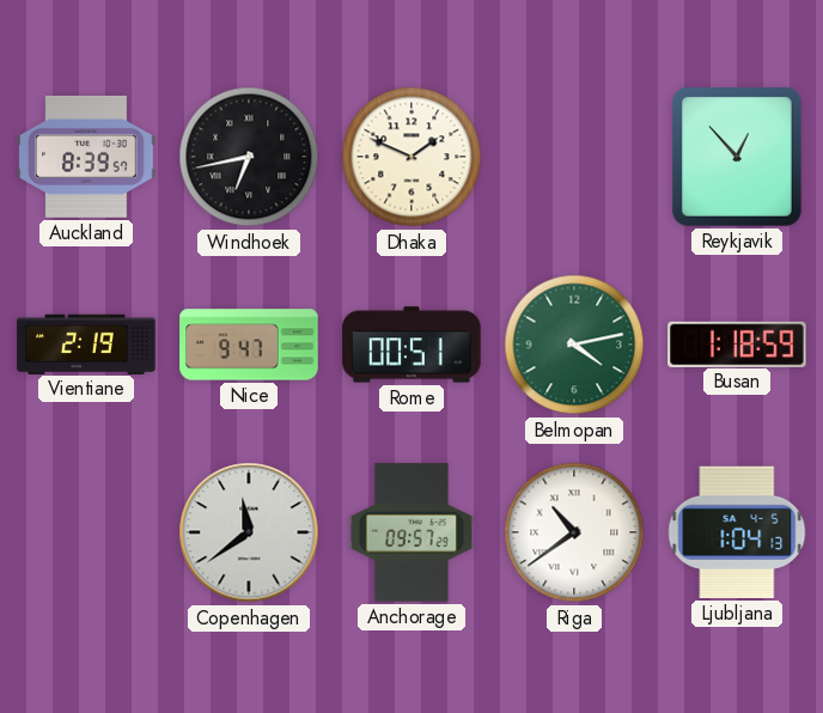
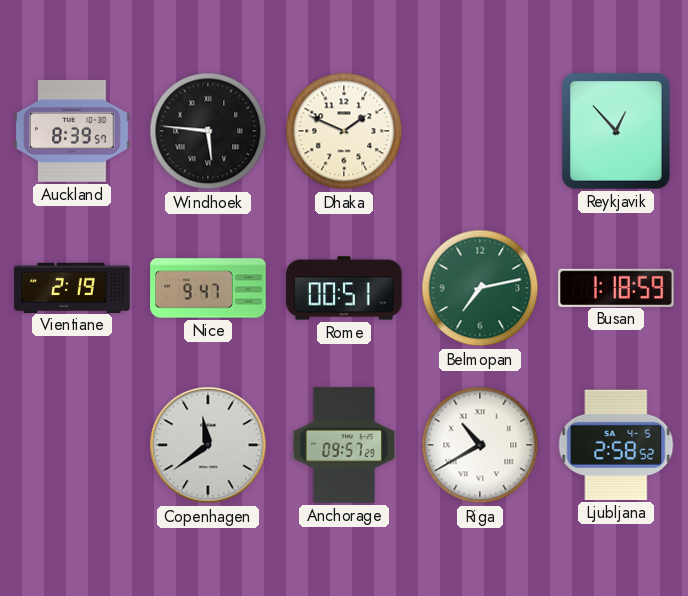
Windhoek: 6:43 -> 5:46 (208, 131)
Belmopan: 4:13 -> 7:13 (480, 288)
Riga: 10:39 -> 10:40 (480, 445)
Ljubljana: 1:04 -> 2:58 (616, 445)
